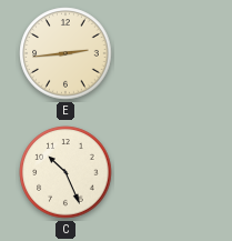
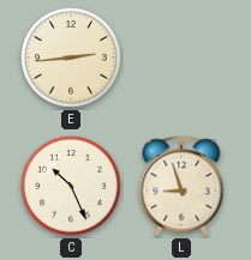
L: none -> 8:57 (181, 186)
